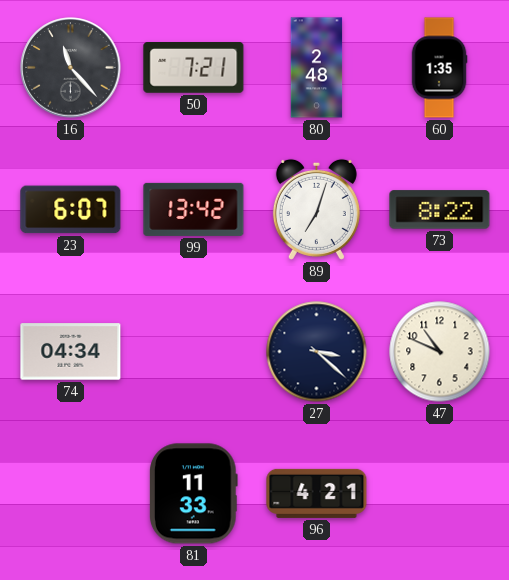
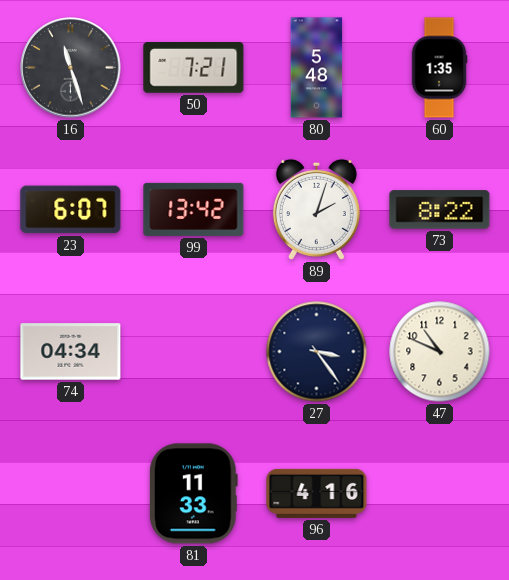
16: 11:23 -> 11:27 (71, 68)
80: 2:48 -> 5:48 (317, 68)
89: 7:03 -> 2:03 (316, 209)
27: 3:22 -> 3:24 (317, 352)
96: 4:21 -> 4:16 (317, 493)
